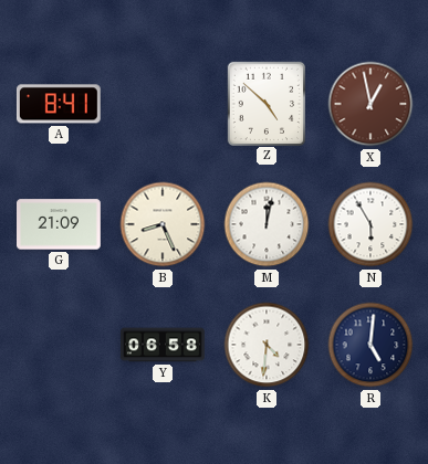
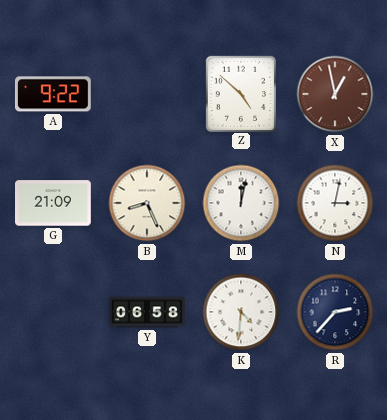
A: 8:41 -> 9:22 (53, 94)
N: 5:55 -> 3:02 (335, 203)
R: 5:01 -> 2:37 (335, 312)
